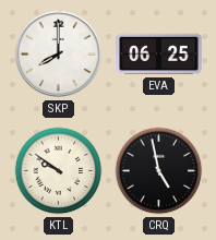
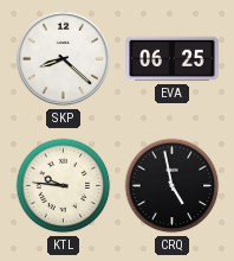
SKP: 8:00 -> 8:22 (64, 59)
KTL: 9:51 -> 9:46 (64, 186)
